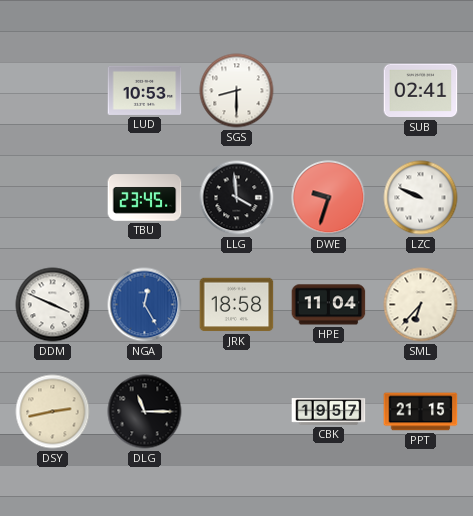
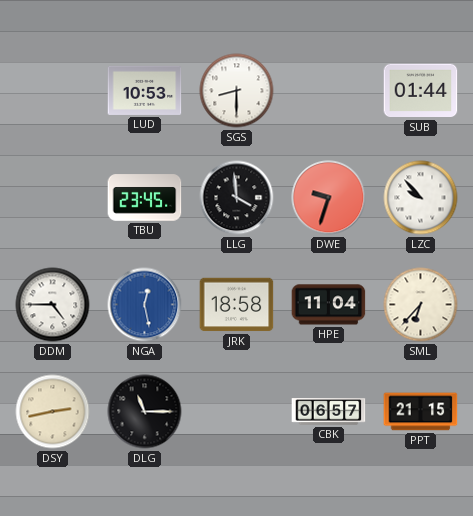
SUB: 02:41 -> 01:44 (421, 91)
LZC: 9:49 -> 9:53 (421, 198)
DDM: 3:49 -> 4:45 (53, 305)
NGA: 12:25 -> 12:28 (145, 305)
CBK: 19:57 -> 06:57 (329, 412)
